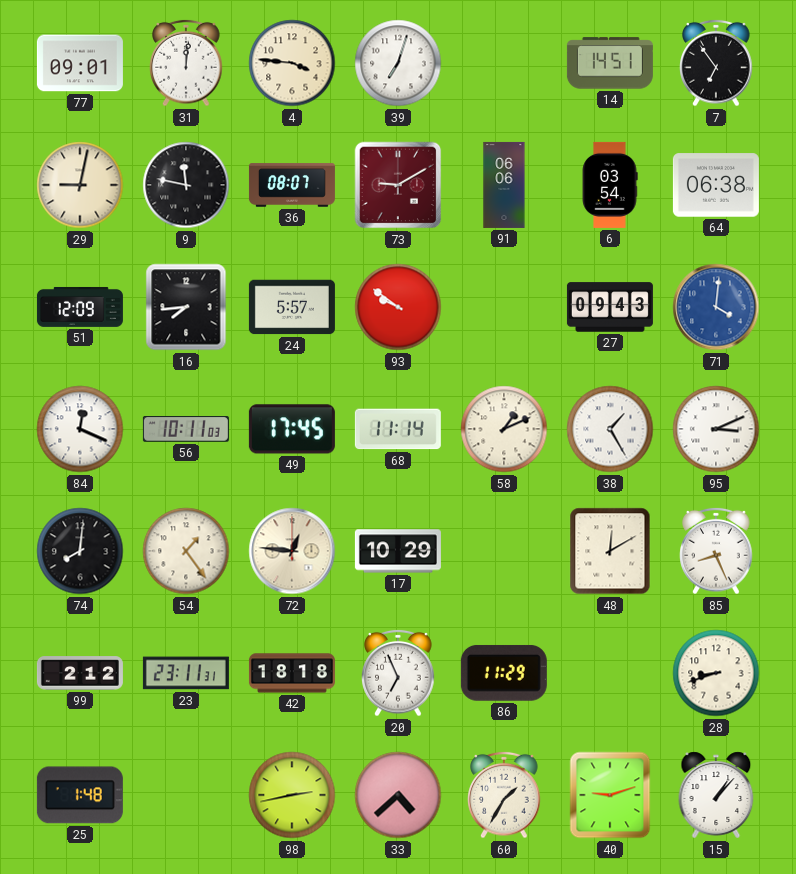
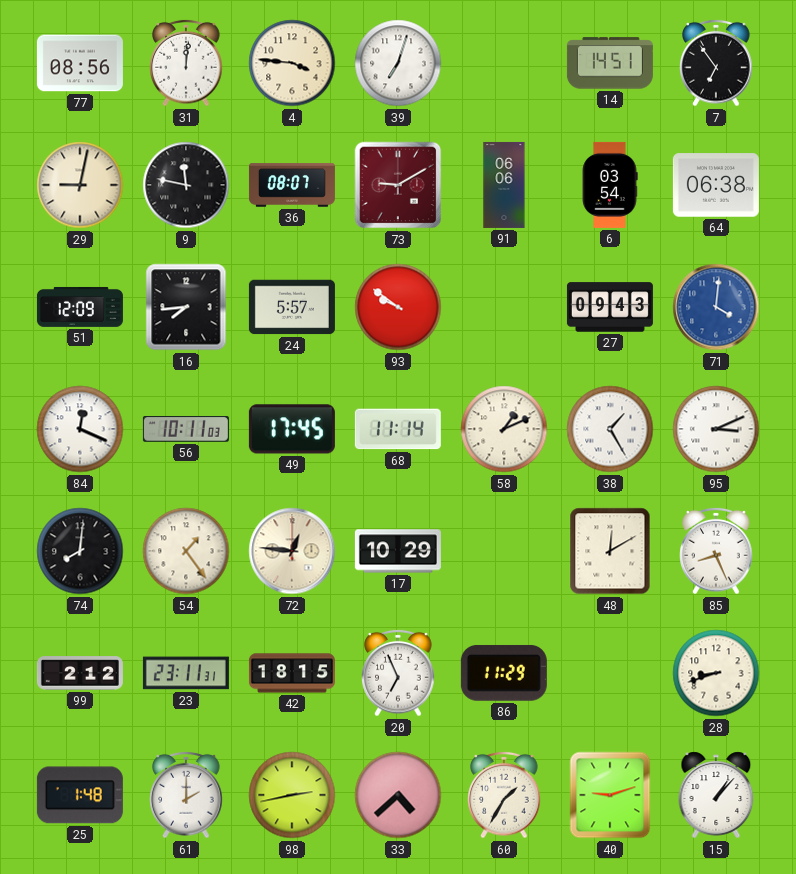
77: 09:01 -> 08:56 (80, 63)
42: 18:18 -> 18:15 (292, 673)
61: none -> 2:00 (186, 795)
